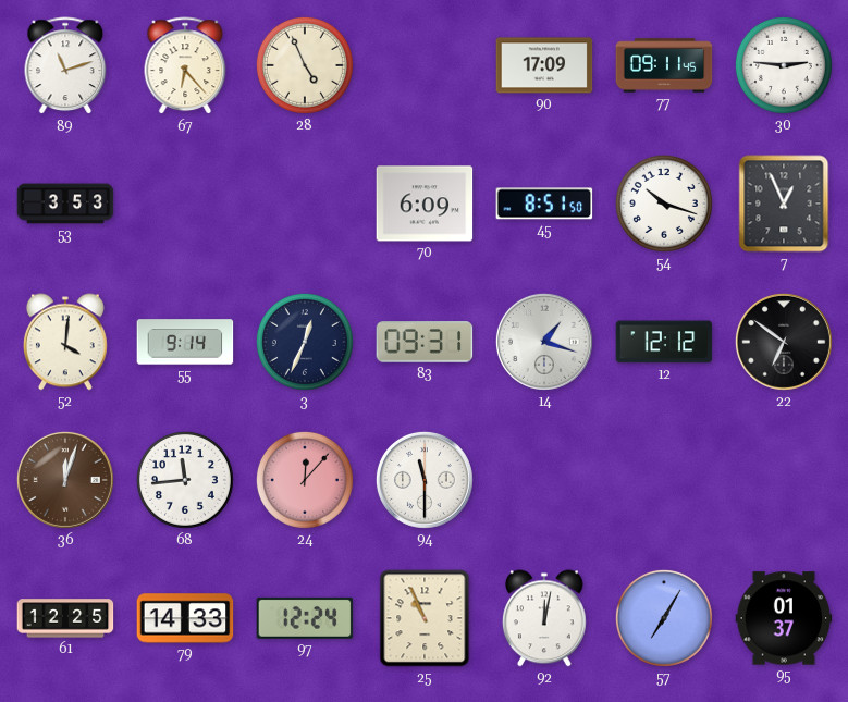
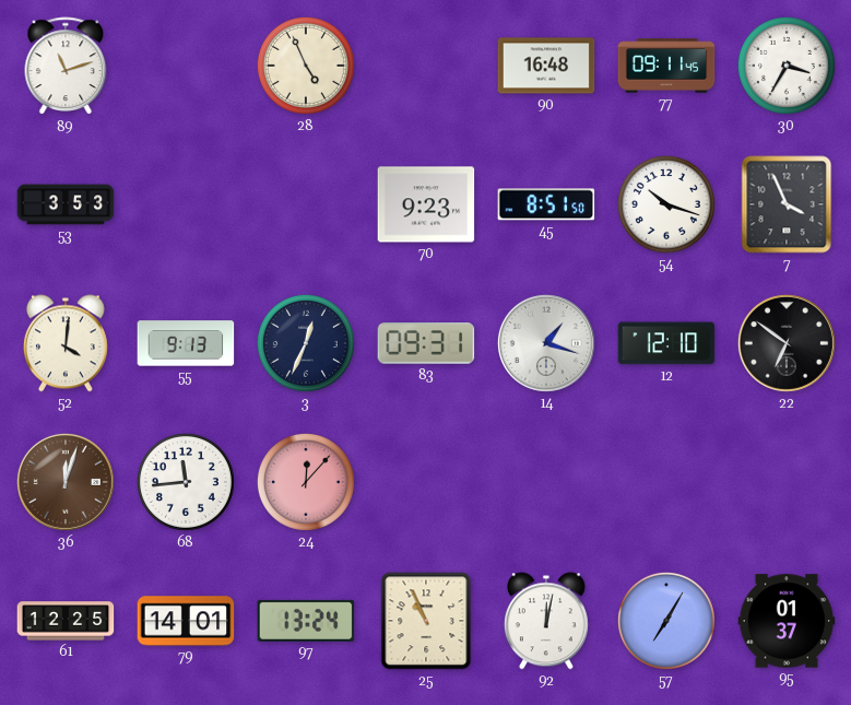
67: 6:23 -> none (185, 66)
90: 17:09 -> 16:48 (546, 66)
30: 2:46 -> 3:35 (787, 66)
70: 6:09 -> 9:23 (426, 204)
7: 12:56 -> 3:56 (787, 204)
55: 9:14 -> 9:13 (186, 343)
12: 12:12 -> 12:10 (666, 343)
94: 11:30 -> none (425, 480)
79: 14:33 -> 14:01 (186, 621)
97: 12:24 -> 13:24 (306, 621)
